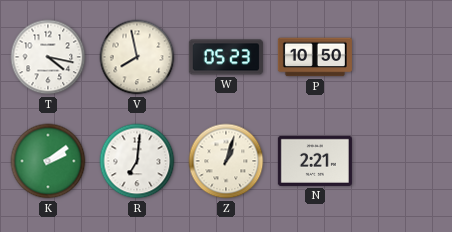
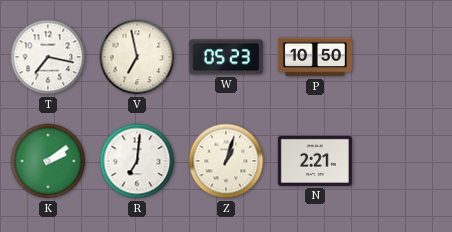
T: 4:17 -> 7:17 (48, 57)
V: 7:58 -> 6:58 (137, 57)
